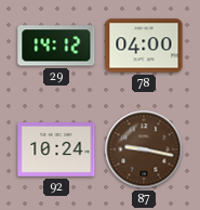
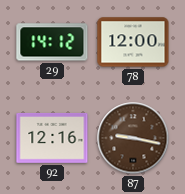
78: 04:00 -> 12:00 (133, 42)
92: 10:24 -> 12:16 (52, 138)
